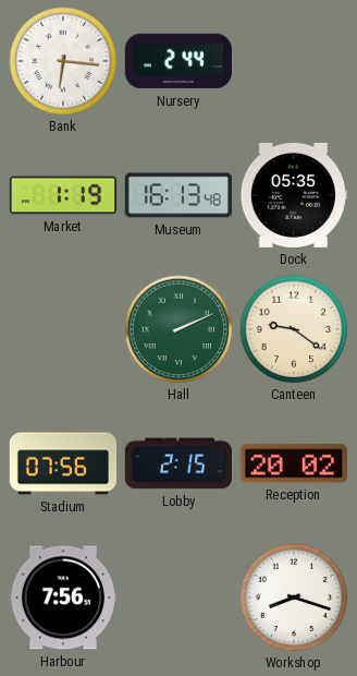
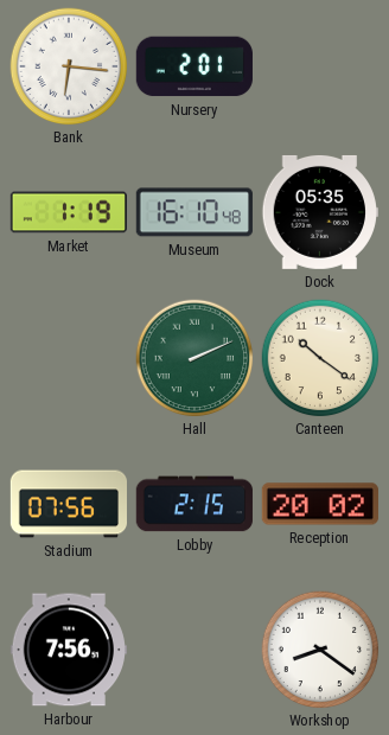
Nursery: 2:44 -> 2:01 (194, 66)
Museum: 16:13 -> 16:10 (194, 212)
Canteen: 9:21 -> 10:21 (320, 358)
Workshop: 8:18 -> 8:21 (320, 650)
